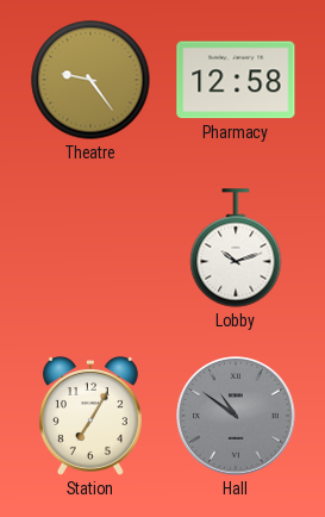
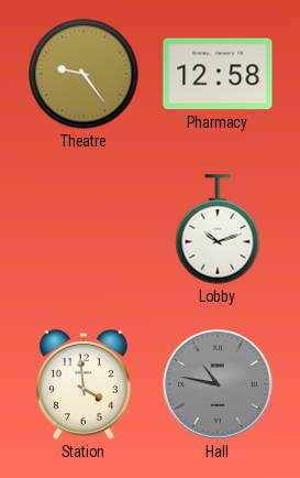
Station: 7:05 -> 3:59 (84, 384)
Hall: 10:51 -> 10:47 (218, 384)
